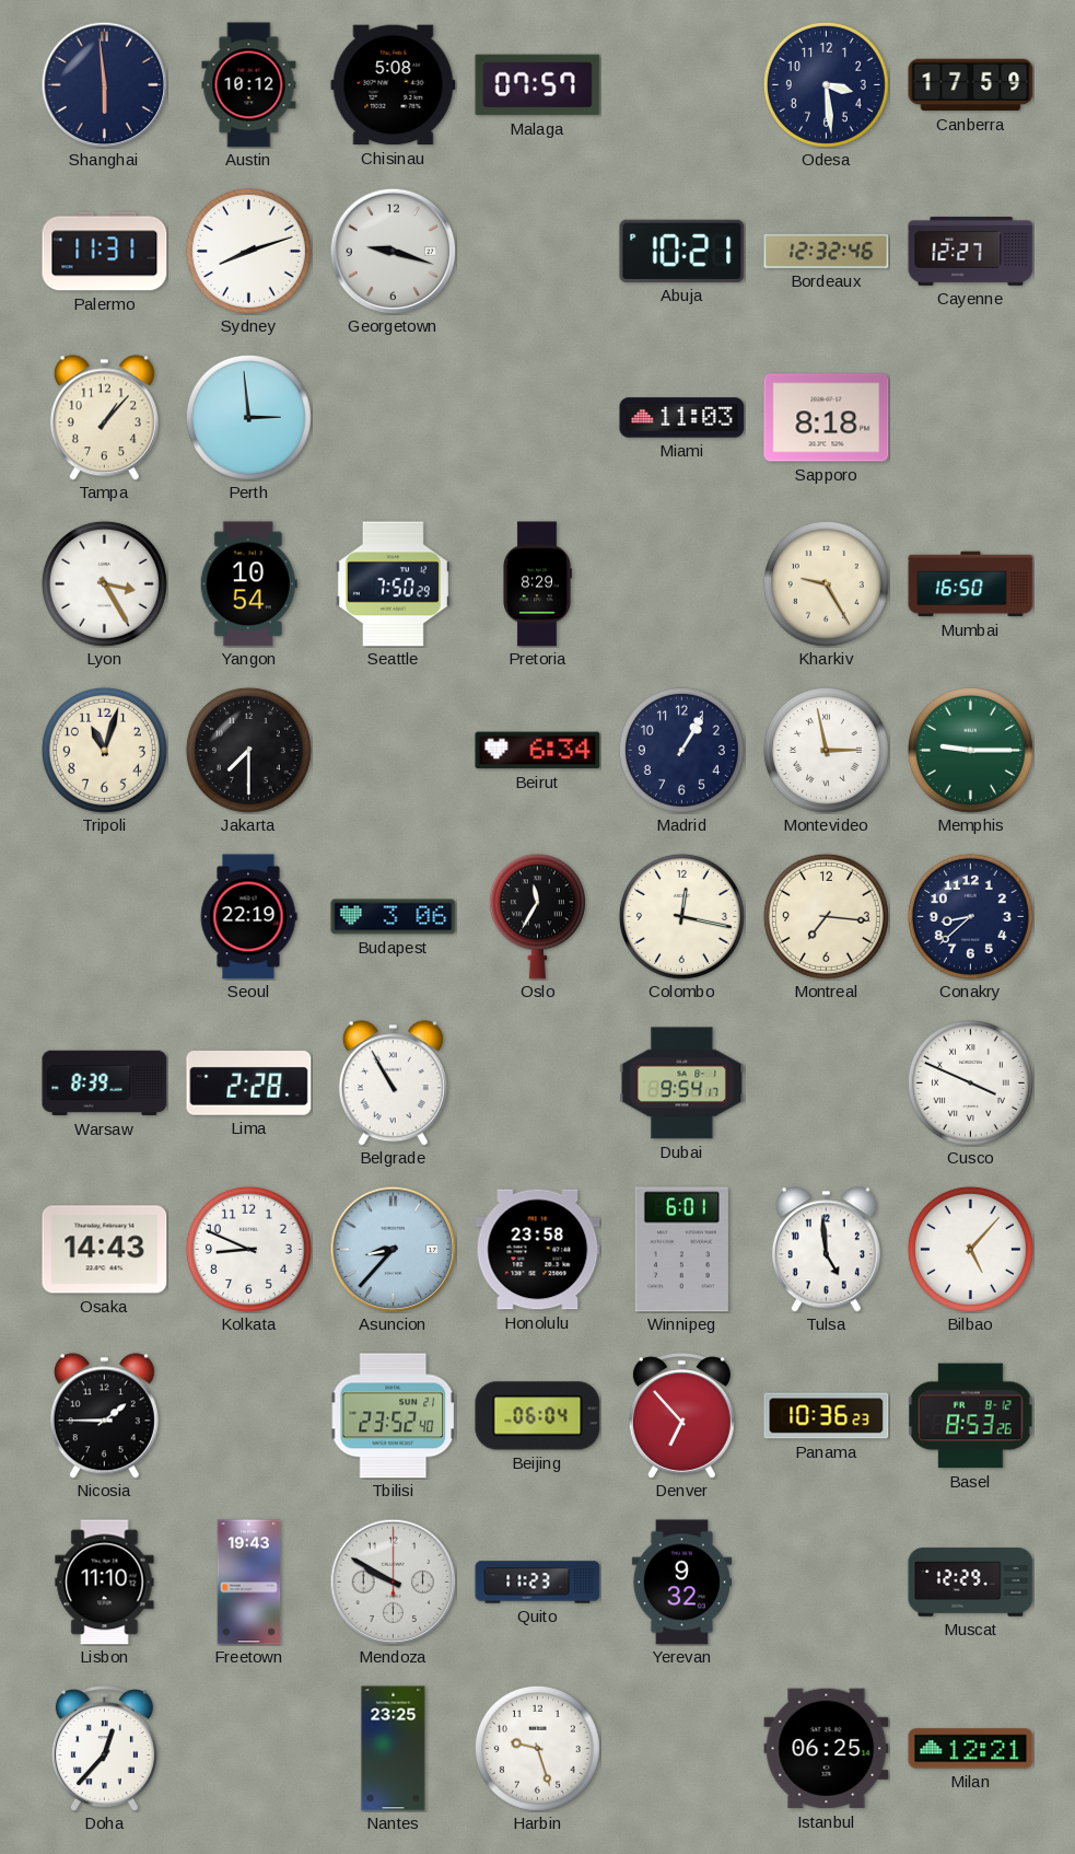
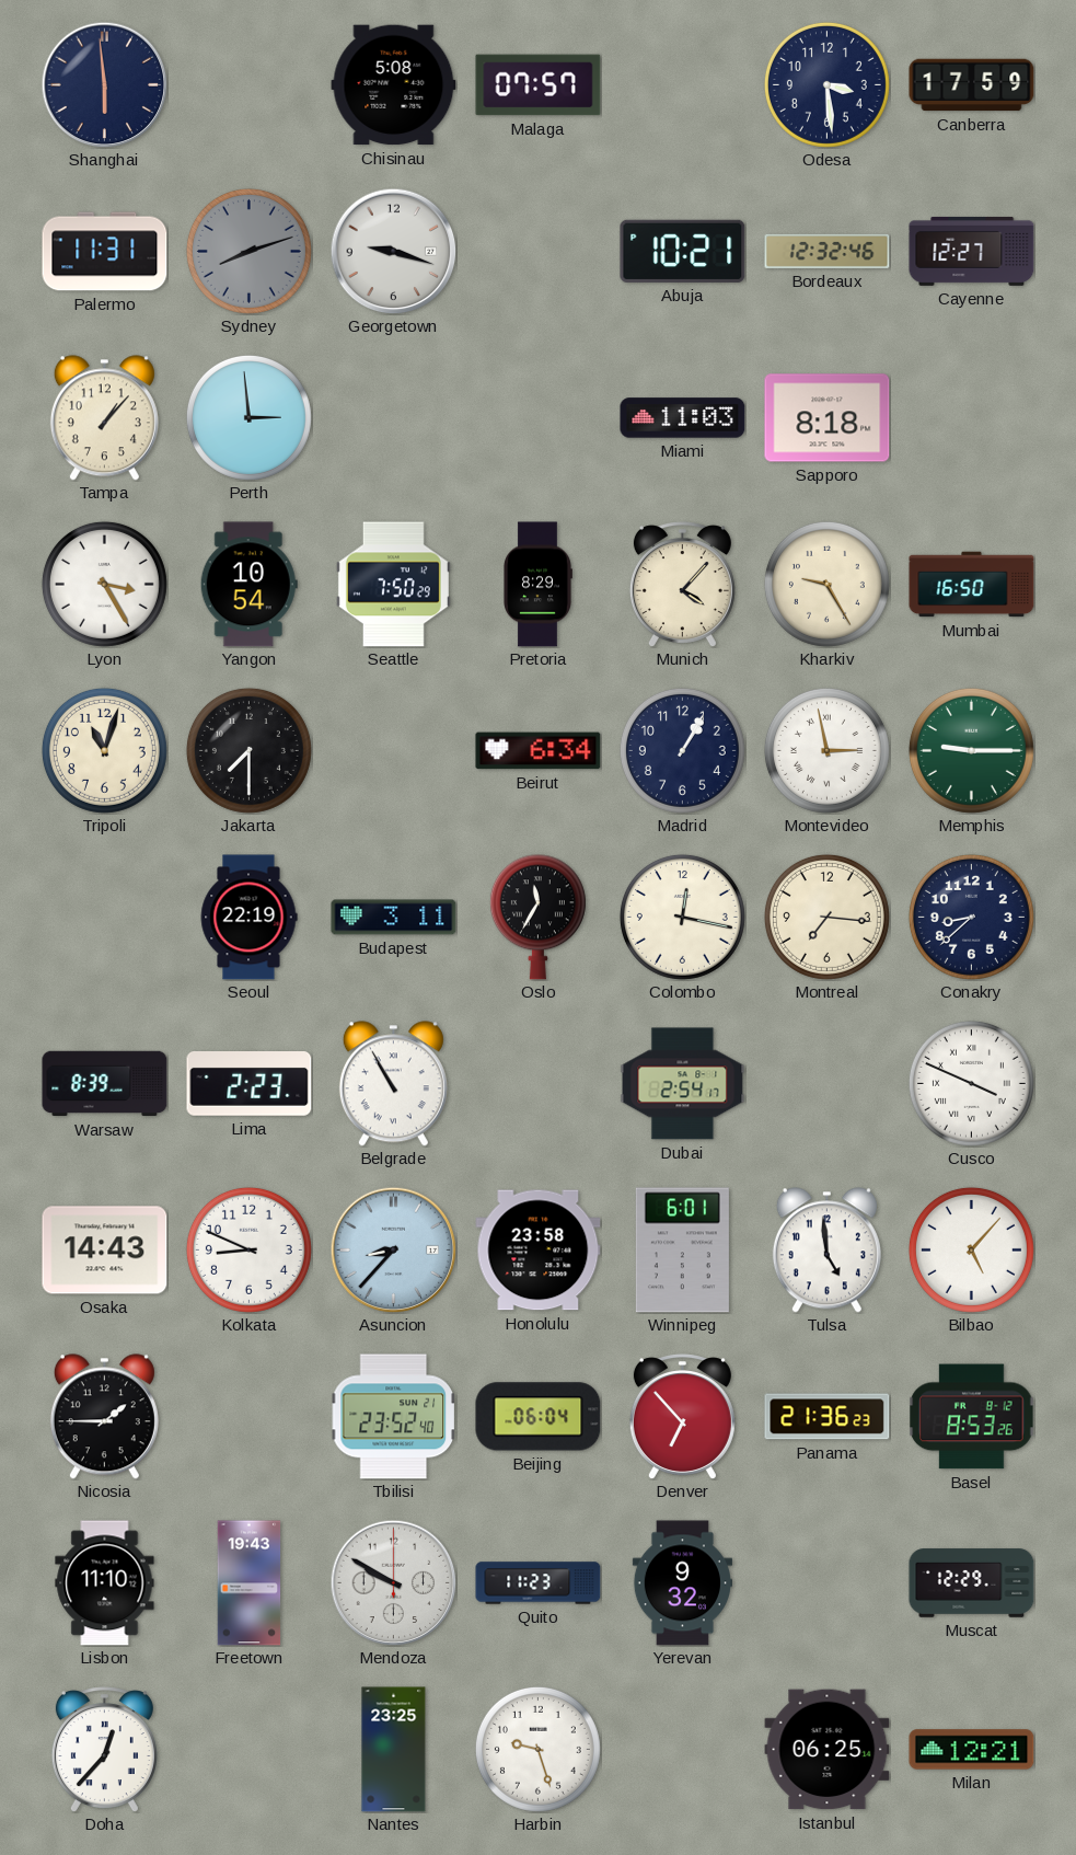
Austin: 10:12 -> none (249, 85)
Sydney dial: white -> grey (248, 251)
Munich: none -> 4:07 (682, 584)
Budapest: 3:06 -> 3:11 (394, 918)
Lima: 2:28 -> 2:23 (250, 1084)
Dubai: 9:54 -> 2:54 (683, 1084)
Panama: 10:36 -> 21:36 (828, 1417)
